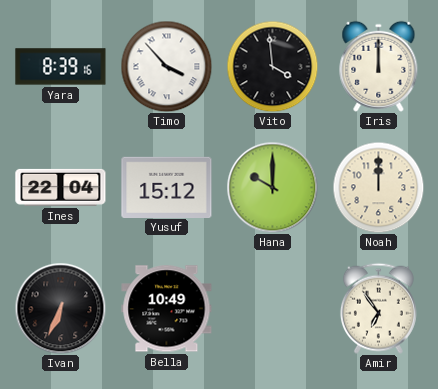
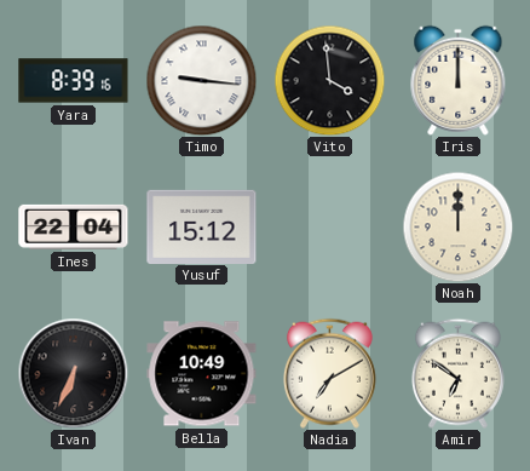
Timo: 3:53 -> 9:16 (201, 80)
Hana: 10:00 -> none (272, 187)
Nadia: none -> 7:10 (329, 373)
Amir: 6:54 -> 6:51 (457, 373)
